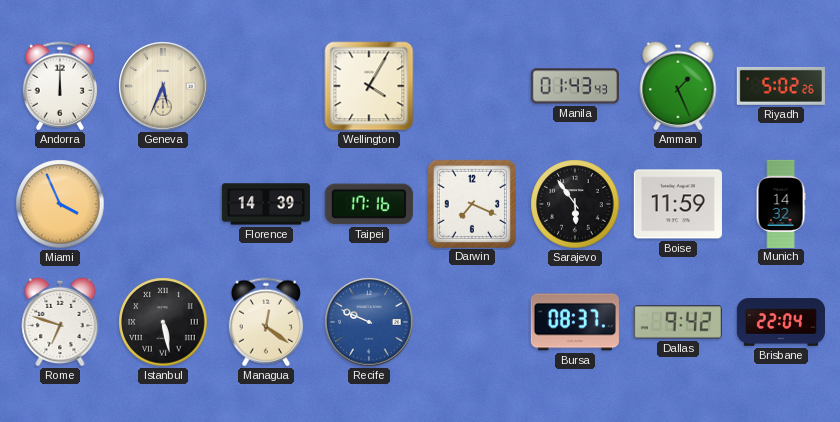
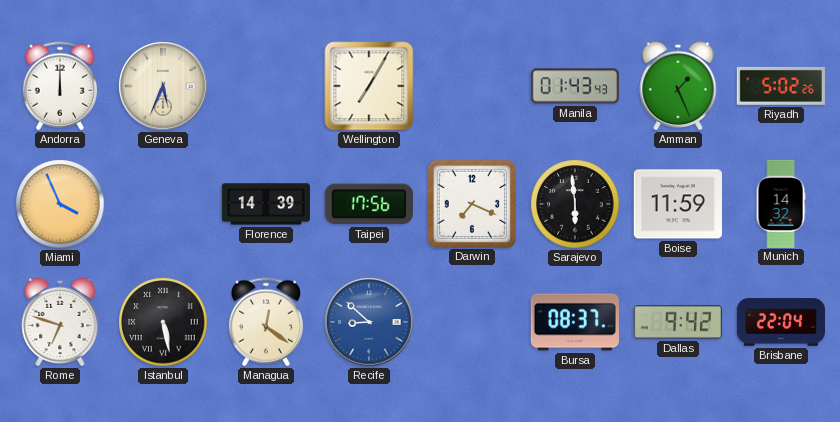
Wellington: 4:05 -> 7:05 (369, 86)
Taipei: 17:16 -> 17:56 (369, 204)
Sarajevo: 5:54 -> 5:59 (575, 204)
Recife: 9:49 -> 8:52 (369, 322)
